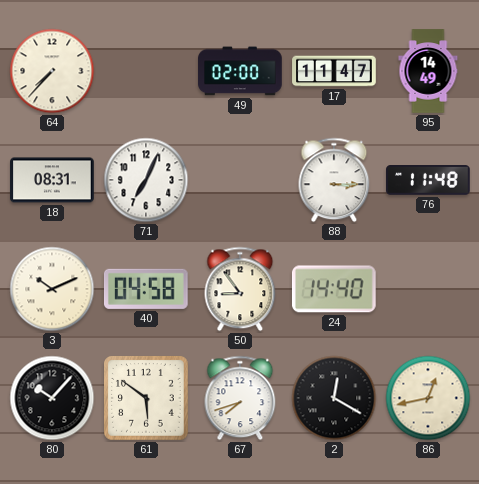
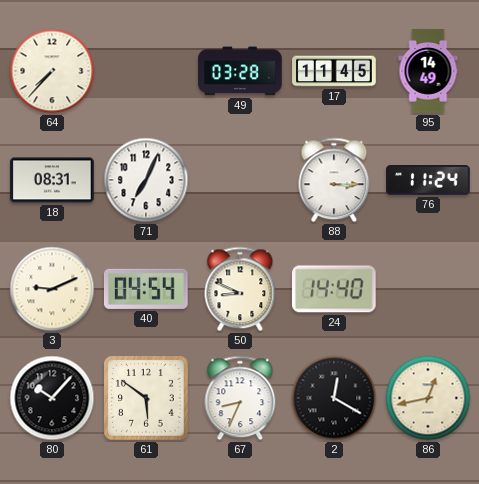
49: 02:00 -> 03:28 (240, 71)
17: 11:47 -> 11:45 (334, 71)
76: 11:48 -> 11:24 (428, 181)
3: 10:11 -> 9:11 (52, 289)
40: 04:58 -> 04:54 (146, 289)
50: 8:54 -> 8:49 (240, 289)
67: 7:42 -> 8:34 (240, 398)
